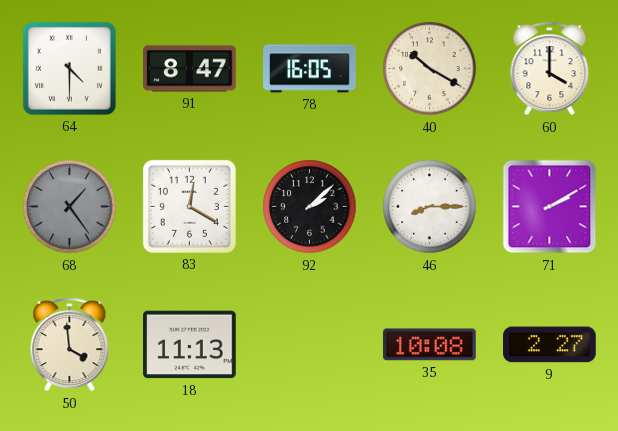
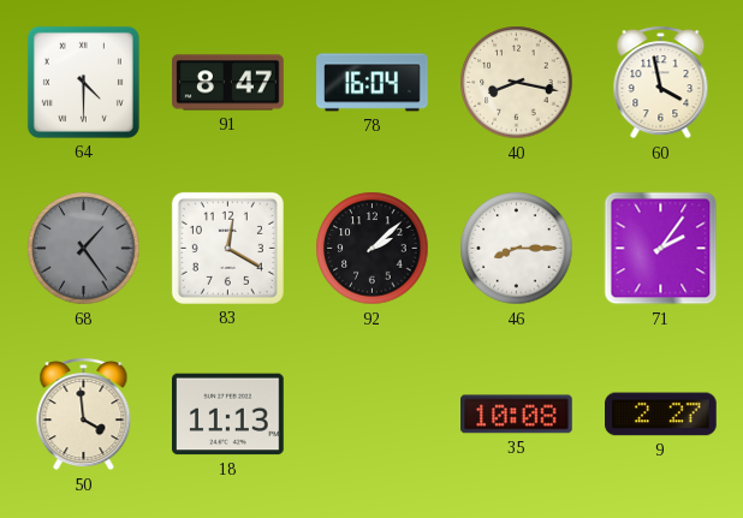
78: 16:05 -> 16:04 (373, 83)
40: 10:20 -> 8:17 (517, 83)
60: 4:00 -> 3:58 (661, 83)
71: 2:10 -> 2:06 (661, 249)
